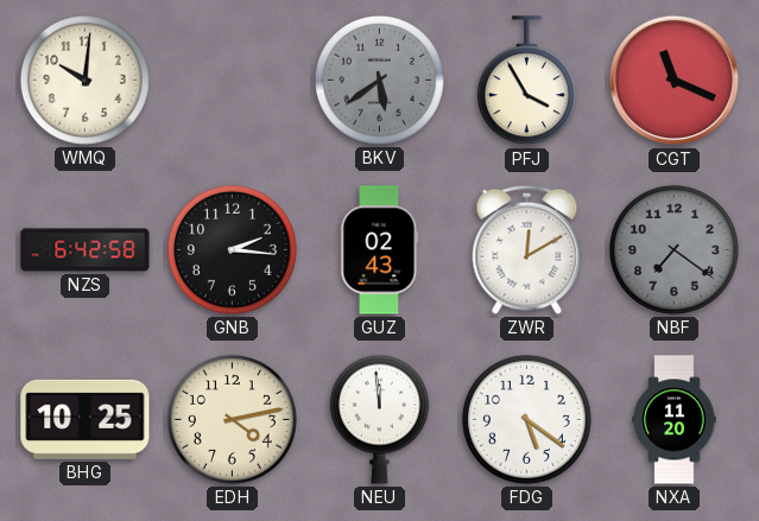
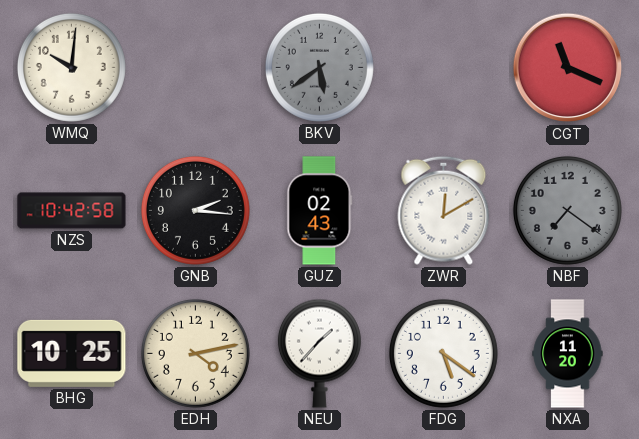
PFJ: 3:55 -> none (526, 81)
NZS: 6:42 -> 10:42 (72, 211)
NEU: 11:59 -> 1:37 (319, 353)
